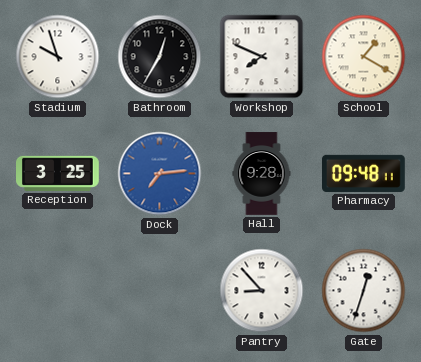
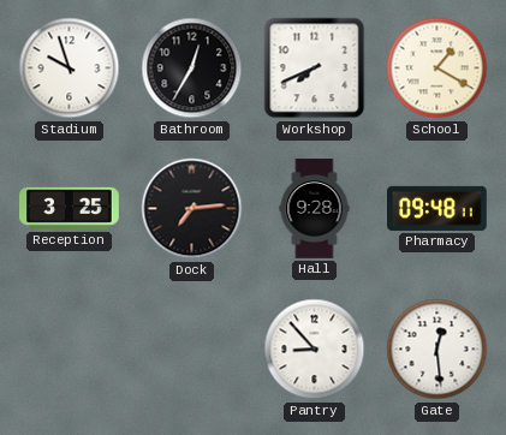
Workshop: 7:49 -> 7:41 (315, 68)
Dock dial: blue -> black (192, 209)
Gate: 12:33 -> 12:29 (437, 350)
